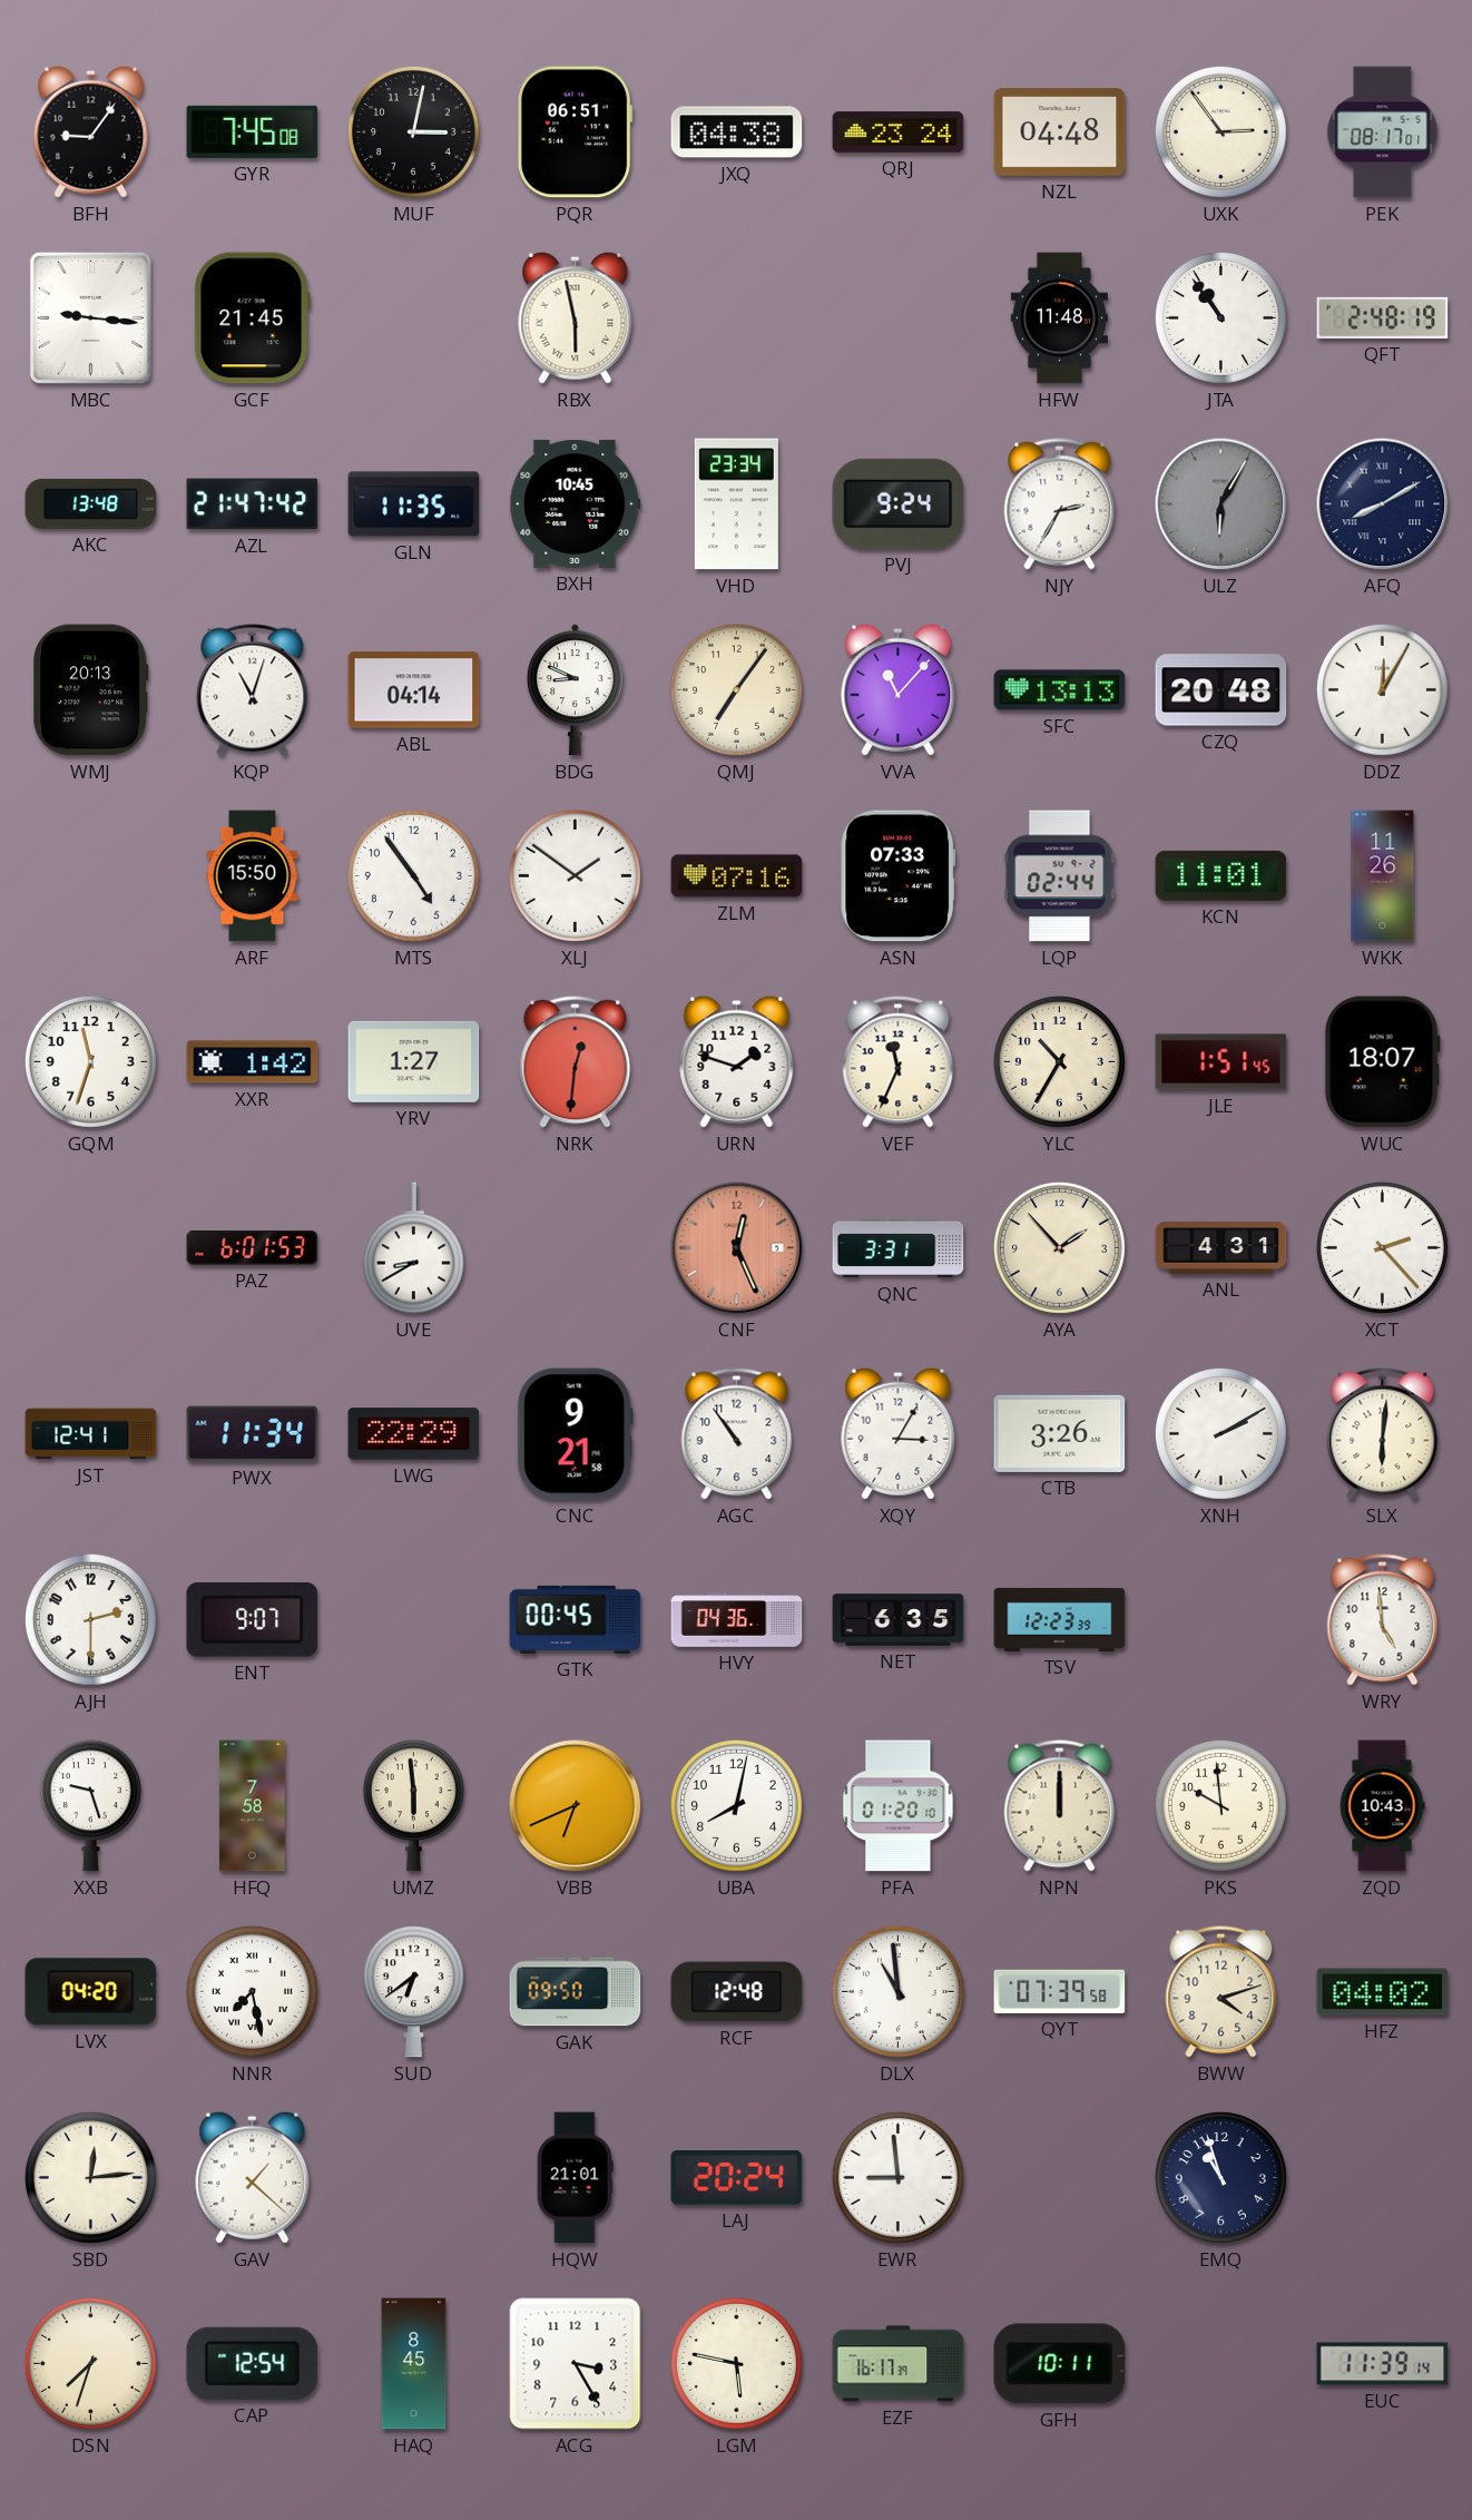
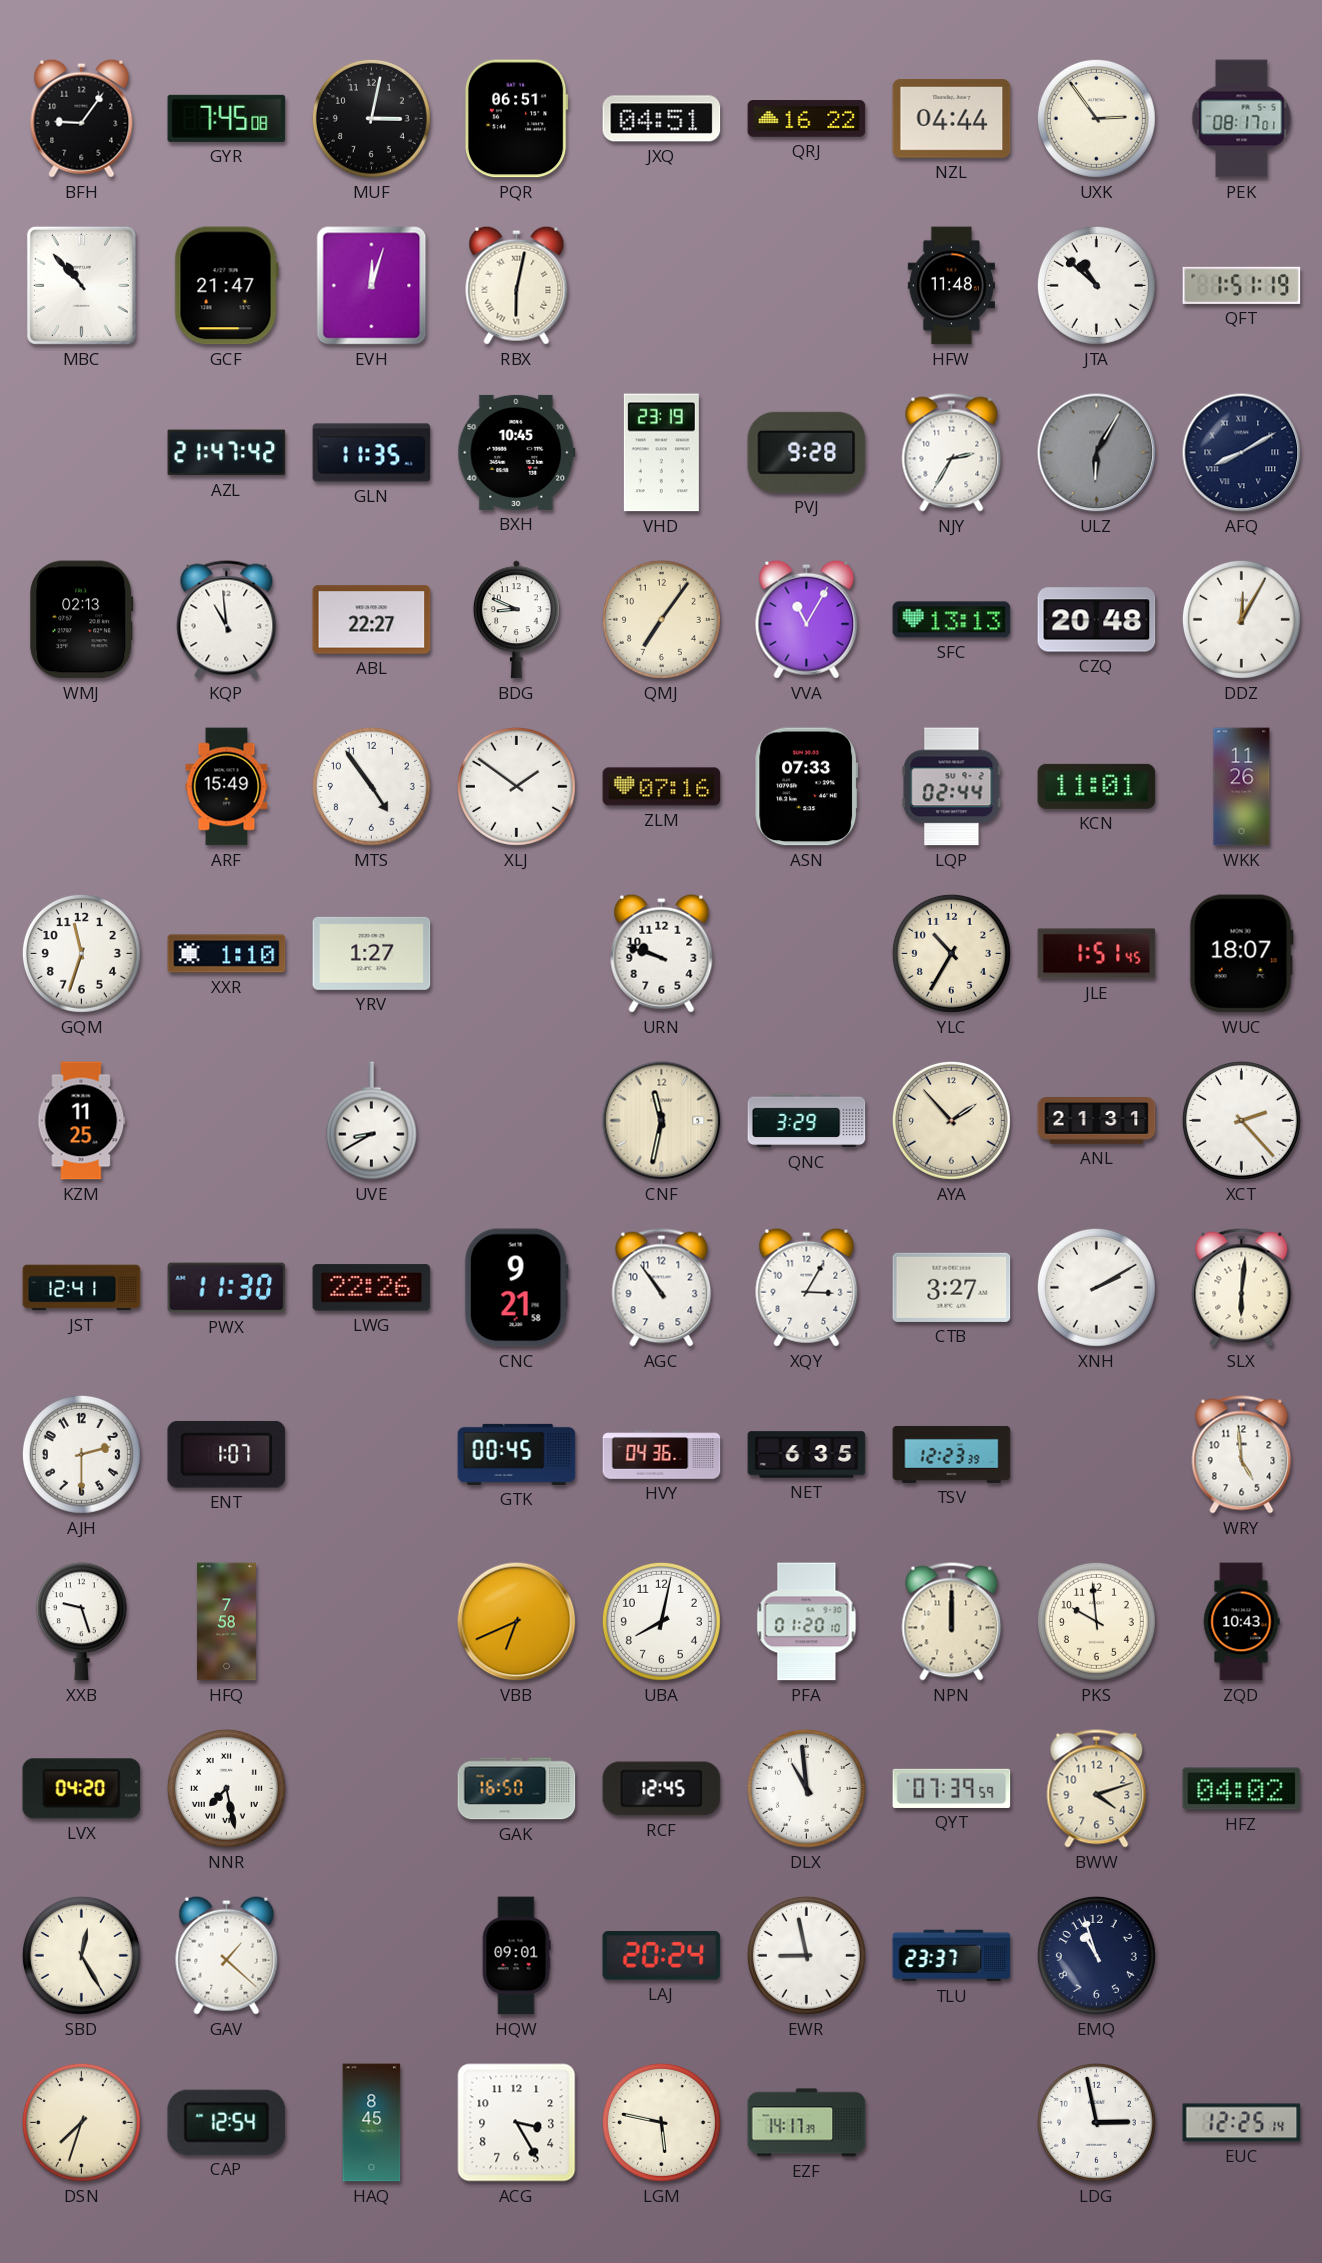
JXQ: 04:38 -> 04:51 (662, 119)
QRJ: 23:24 -> 16:22 (807, 119)
NZL: 04:48 -> 04:44 (952, 119)
MBC: 9:16 -> 10:53 (81, 285)
GCF: 21:45 -> 21:47 (226, 286)
EVH: none -> 12:03 (372, 286)
RBX: 5:58 -> 6:02 (517, 285)
JTA: 10:54 -> 10:52 (1096, 285)
QFT: 2:48 -> 1:51 (1242, 285)
AKC: 13:48 -> none (91, 503)
VHD: 23:34 -> 23:19 (661, 453)
PVJ: 9:24 -> 9:28 (807, 452)
WMJ: 20:13 -> 02:13 (82, 620)
KQP: 11:03 -> 10:59 (227, 620)
ABL: 04:14 -> 22:27 (372, 620)
VVA: 11:07 -> 11:05 (807, 619)
ARF: 15:50 -> 15:49 (227, 787)
XXR: 1:42 -> 1:10 (227, 954)
NRK: 12:31 -> none (576, 1062)
URN: 1:48 -> 9:48 (662, 953)
VEF: 11:34 -> none (899, 1062)
KZM: none -> 11:25 (82, 1121)
PAZ: 6:01 -> none (253, 1248)
CNF: 12:26 -> 11:32 (662, 1121)
CNF dial: salmon -> cream (662, 1121)
QNC: 3:31 -> 3:29 (807, 1121)
ANL: 4:31 -> 21:31 (1097, 1121)
PWX: 11:34 -> 11:30 (227, 1288)
LWG: 22:29 -> 22:26 (372, 1288)
CTB: 3:26 -> 3:27 (952, 1287)
ENT: 9:07 -> 1:07 (227, 1455)
UMZ: 5:59 -> none (413, 1806)
SUD: 6:39 -> none (413, 1992)
GAK: 09:50 -> 16:50 (517, 1789)
RCF: 12:48 -> 12:45 (662, 1789)
QYT: 07:39:58 -> 07:39:59 (952, 1788)
SBD: 12:14 -> 12:25 (81, 1955)
HQW: 21:01 -> 09:01 (516, 1956)
EWR: 8:59 -> 8:58 (806, 1955)
TLU: none -> 23:37 (952, 1956)
EZF: 16:17 -> 14:17 (807, 2123)
GFH: 10:11 -> none (1060, 2364)
LDG: none -> 2:58 (1096, 2122)
EUC: 11:39 -> 12:25 (1242, 2123)
